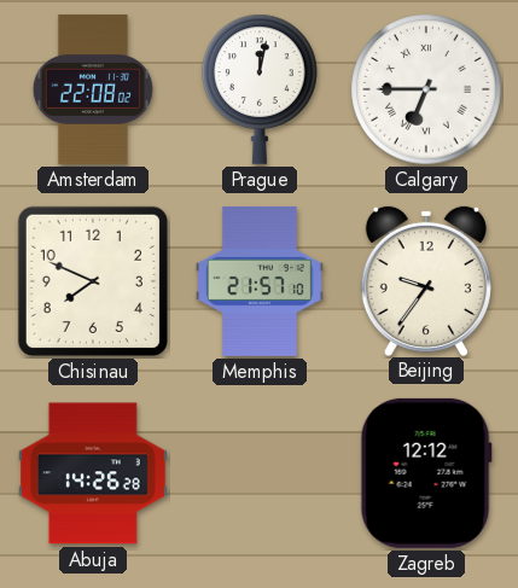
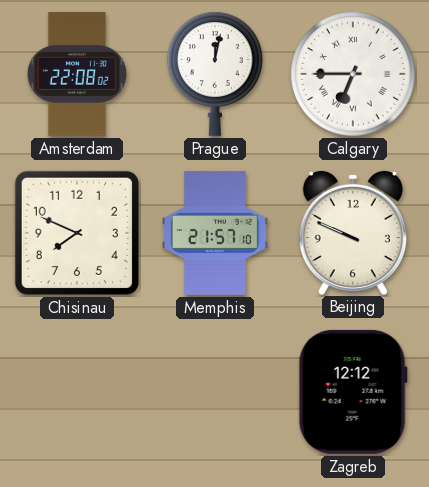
Beijing: 9:36 -> 9:49 (353, 232)
Abuja: 14:26 -> none (93, 473)
